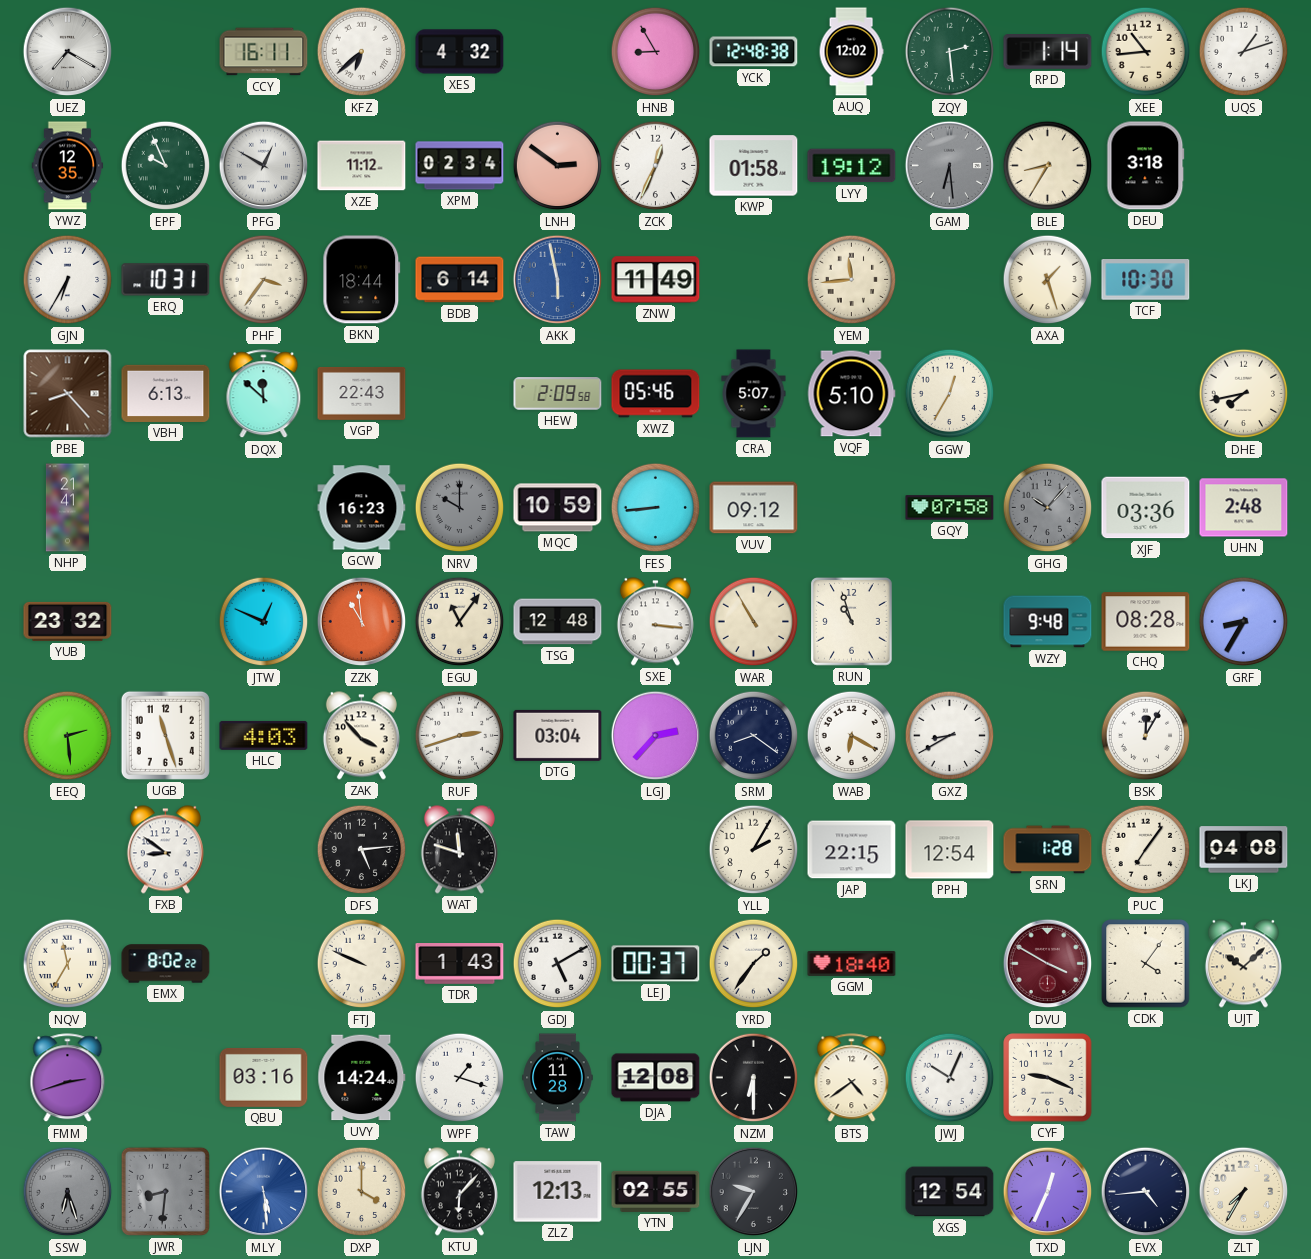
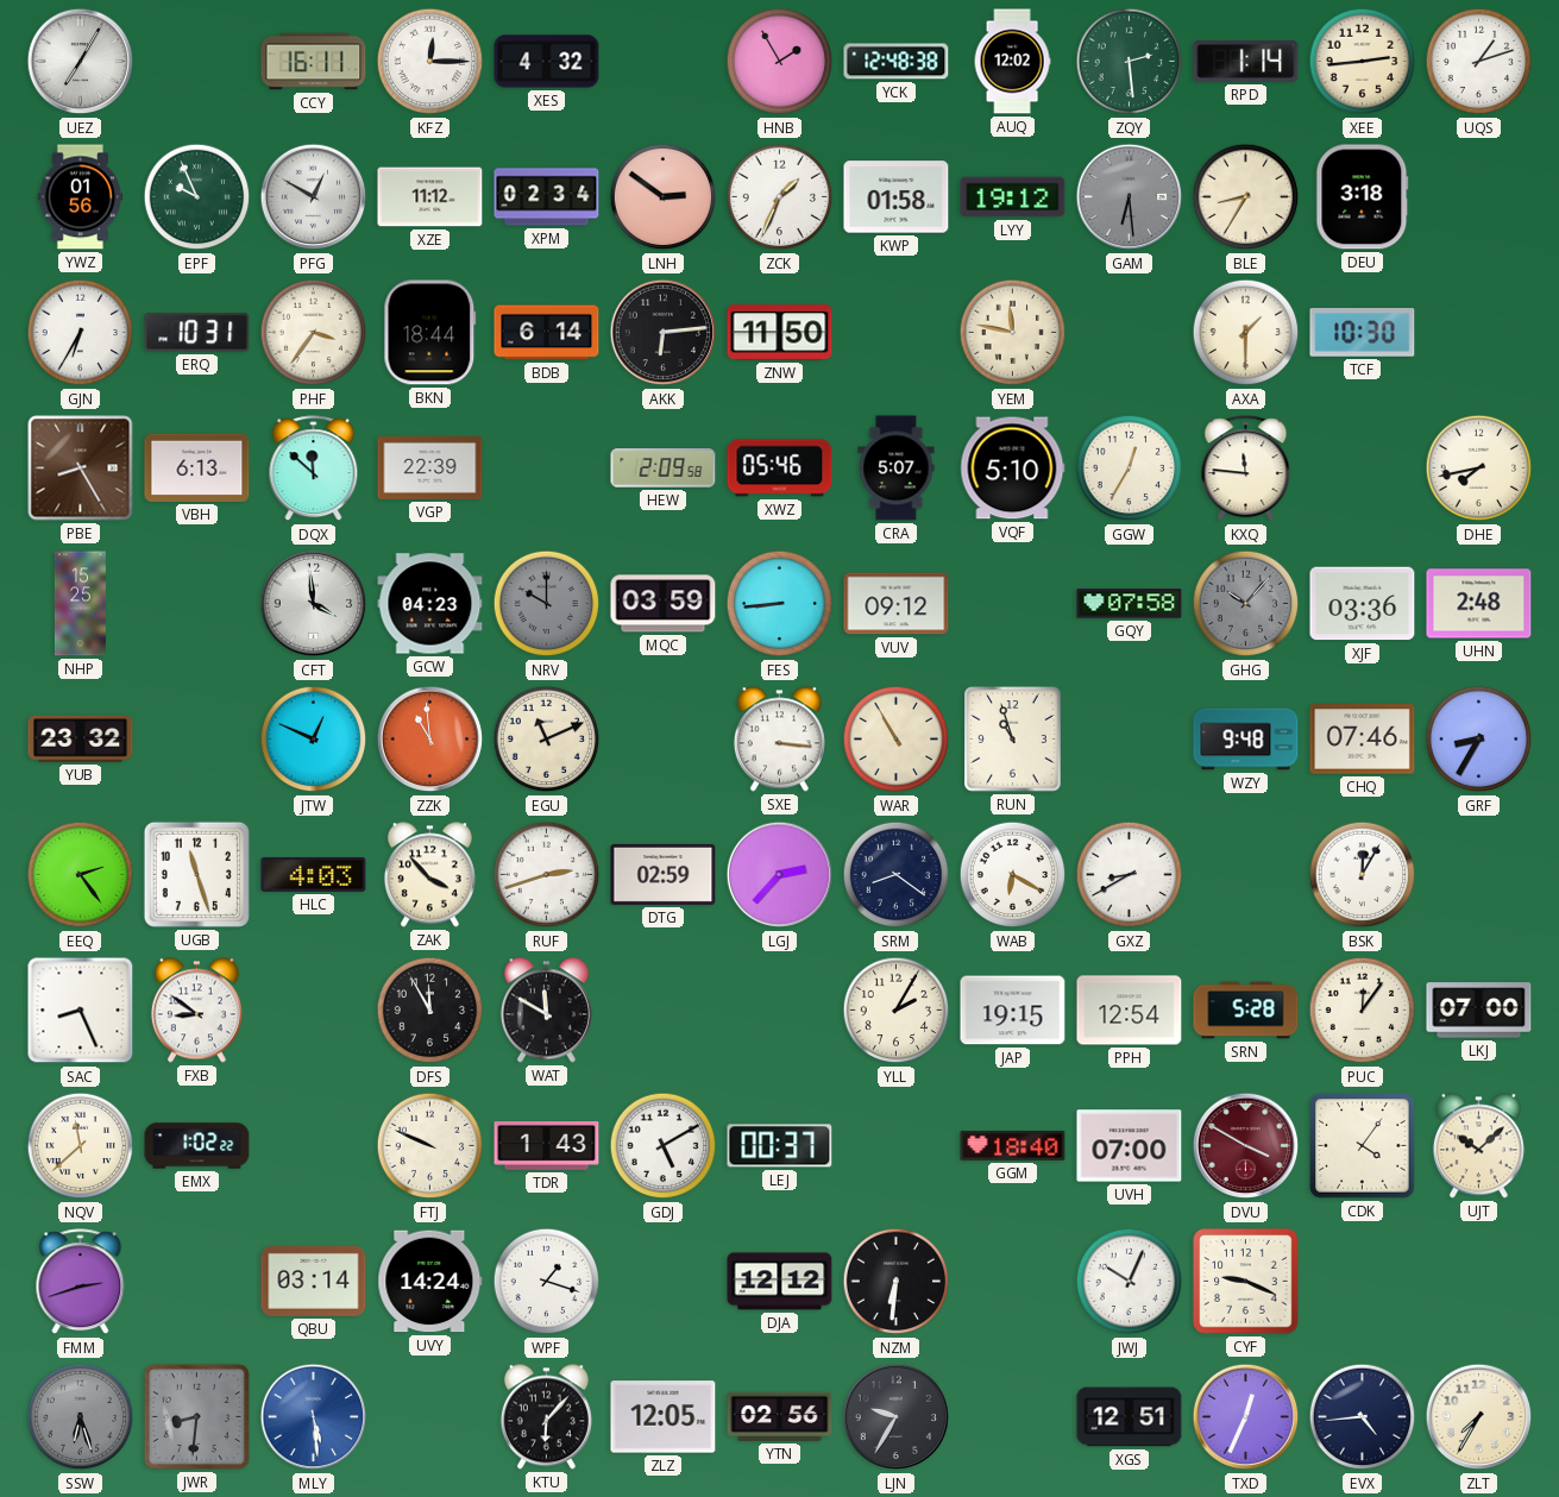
UEZ: 7:20 -> 7:05 (81, 62)
KFZ: 6:38 -> 12:15 (430, 62)
HNB: 8:55 -> 1:55 (780, 62)
XEE: 10:44 -> 2:44 (1363, 62)
YWZ: 12:35 -> 01:56 (81, 197)
ZCK: 12:34 -> 1:34 (780, 197)
AKK: 5:58 -> 6:14 (664, 333)
AKK dial: blue -> black (664, 333)
ZNW: 11:49 -> 11:50 (780, 333)
YEM: 11:44 -> 11:47 (1013, 333)
AXA: 1:27 -> 1:30 (1246, 333)
PBE: 8:23 -> 8:25 (81, 468)
VGP: 22:43 -> 22:39 (430, 467)
KXQ: none -> 11:46 (1246, 468)
NHP: 21:41 -> 15:25 (80, 604)
CFT: none -> 3:59 (314, 604)
GCW: 16:23 -> 04:23 (430, 604)
MQC: 10:59 -> 03:59 (664, 604)
EGU: 11:06 -> 11:11 (547, 740)
TSG: 12:48 -> none (558, 622)
CHQ: 08:28 -> 07:46 (1363, 740)
EEQ: 2:29 -> 2:24 (81, 875)
DTG: 03:04 -> 02:59 (664, 874)
SAC: none -> 8:26 (81, 1011)
DFS: 5:14 -> 11:55 (430, 1011)
WAT: 11:48 -> 11:50 (546, 1011)
JAP: 22:15 -> 19:15 (1013, 1011)
SRN: 1:28 -> 5:28 (1246, 1011)
PUC: 7:06 -> 12:06 (1363, 1011)
LKJ: 04:08 -> 07:00 (1479, 1011)
NQV: 11:35 -> 11:38 (81, 1146)
EMX: 8:02 -> 1:02 (197, 1146)
YRD: 1:36 -> none (754, 964)
UVH: none -> 07:00 (1130, 1146)
QBU: 03:16 -> 03:14 (314, 1281)
TAW: 11:28 -> none (558, 1078)
DJA: 12:08 -> 12:12 (780, 1282)
NZM: 6:30 -> 6:31 (897, 1282)
BTS: 4:39 -> none (852, 1078)
DXP: 4:00 -> none (362, 1192)
ZLZ: 12:13 -> 12:05 (664, 1417)
YTN: 02:55 -> 02:56 (780, 1416)
XGS: 12:54 -> 12:51 (1130, 1417)
